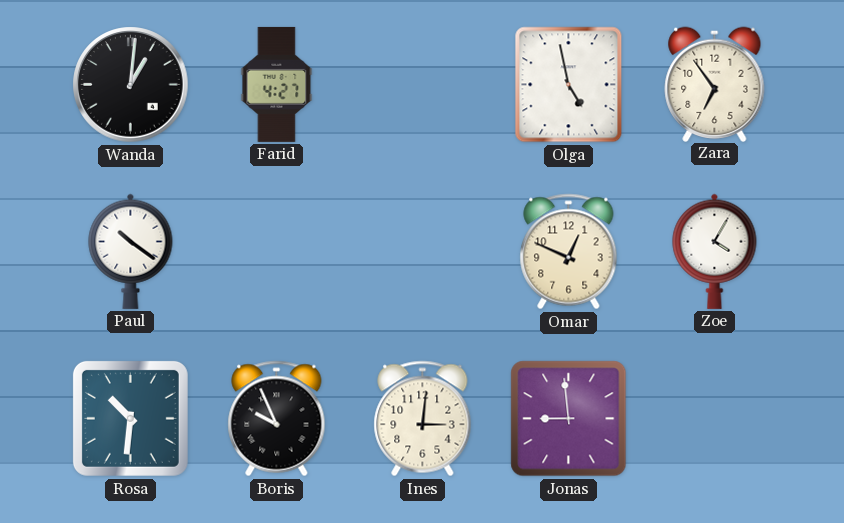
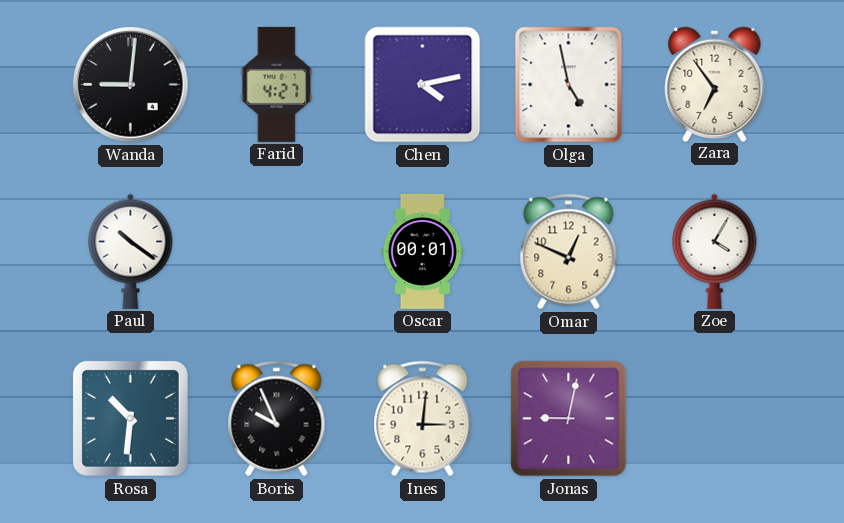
Wanda: 1:01 -> 9:01 (131, 85)
Chen: none -> 4:13 (423, 85)
Oscar: none -> 00:01 (422, 251)
Jonas: 8:59 -> 9:02 (569, 419)
